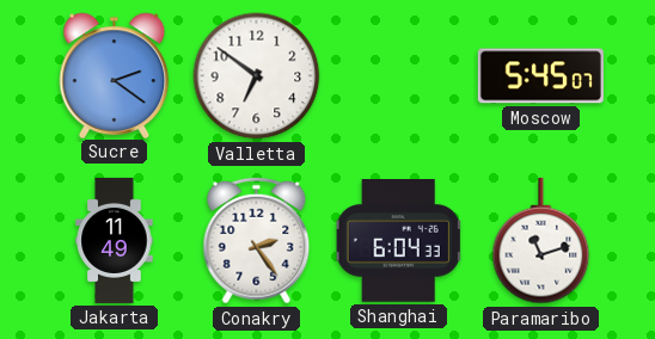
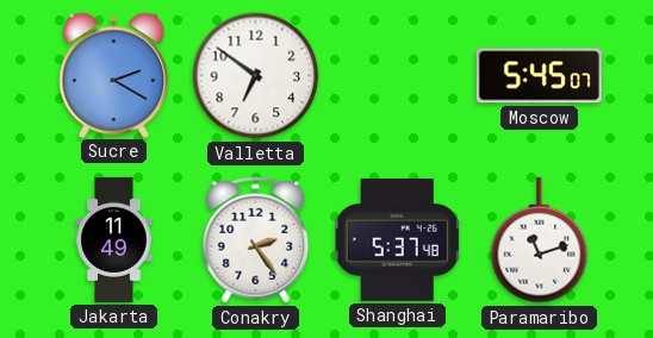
Sucre: 2:21 -> 2:20 (114, 75)
Shanghai: 6:04 -> 5:37 (397, 240)
